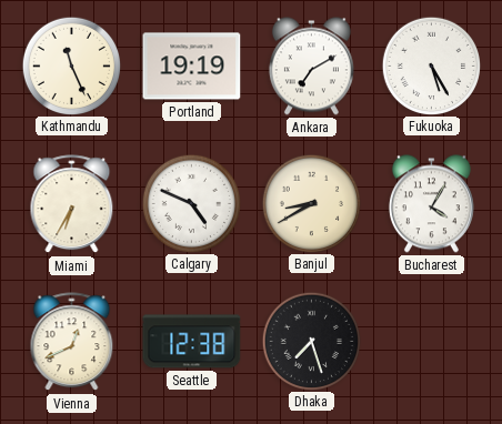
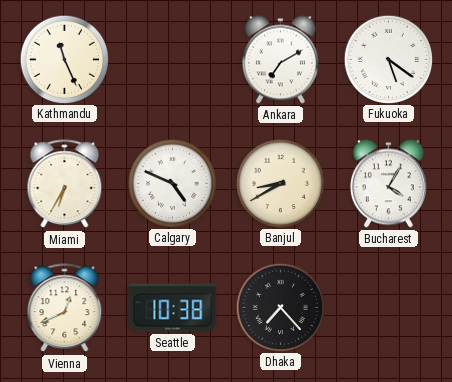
Portland: 19:19 -> none (192, 67)
Fukuoka: 5:25 -> 5:21 (388, 59)
Seattle: 12:38 -> 10:38 (173, 308)
Dhaka: 7:27 -> 7:23 (280, 307)
